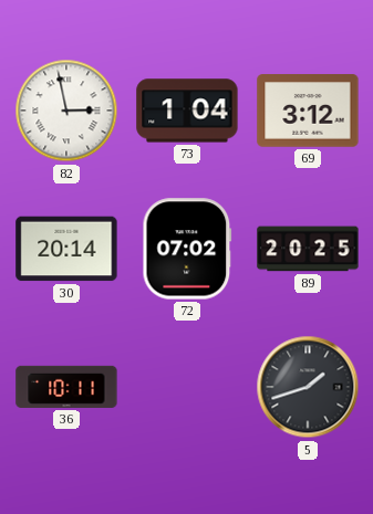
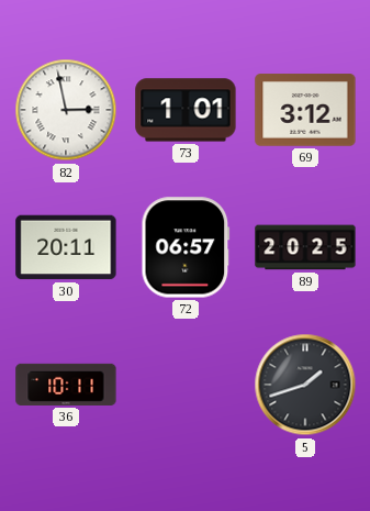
73: 1:04 -> 1:01 (186, 110)
30: 20:14 -> 20:11 (66, 247)
72: 07:02 -> 06:57 (186, 247)
